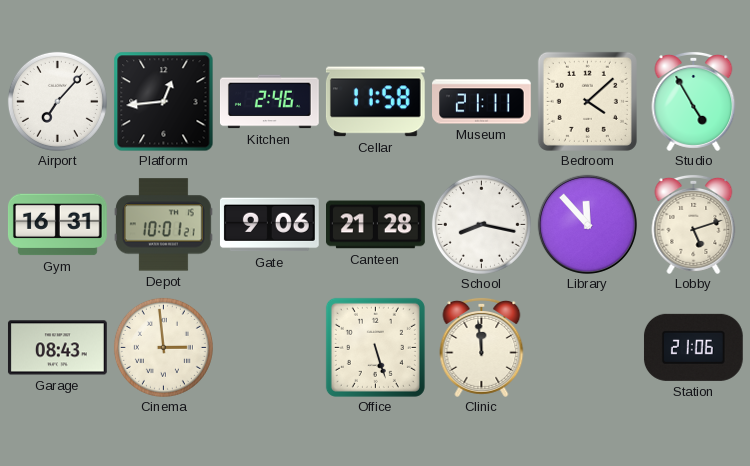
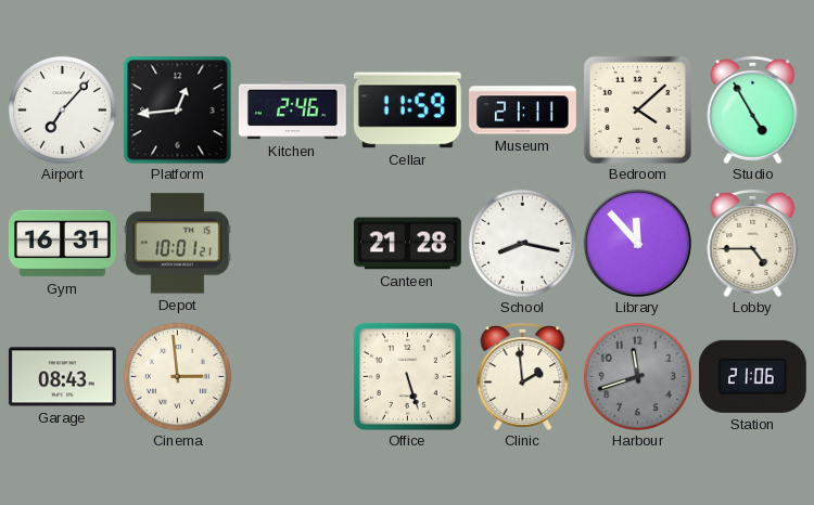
Cellar: 11:58 -> 11:59 (407, 111)
Gate: 9:06 -> none (269, 225)
Lobby: 5:12 -> 4:45 (753, 243)
Clinic: 11:59 -> 1:59 (523, 376)
Harbour: none -> 11:42 (637, 376)
